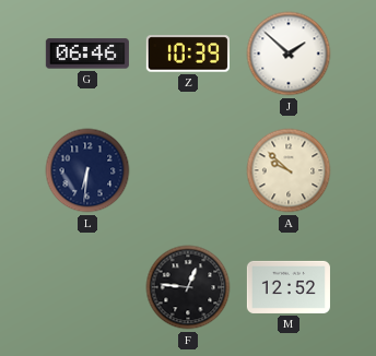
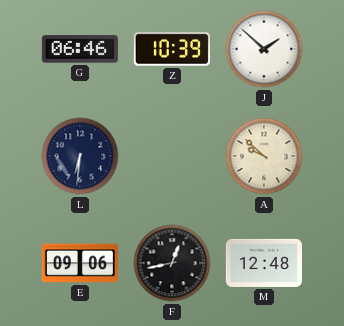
E: none -> 09:06 (80, 263)
F: 12:46 -> 12:43 (172, 263)
M: 12:52 -> 12:48 (264, 263)
